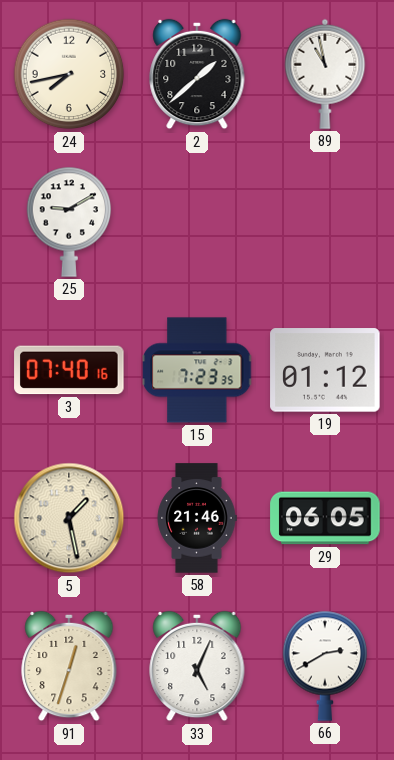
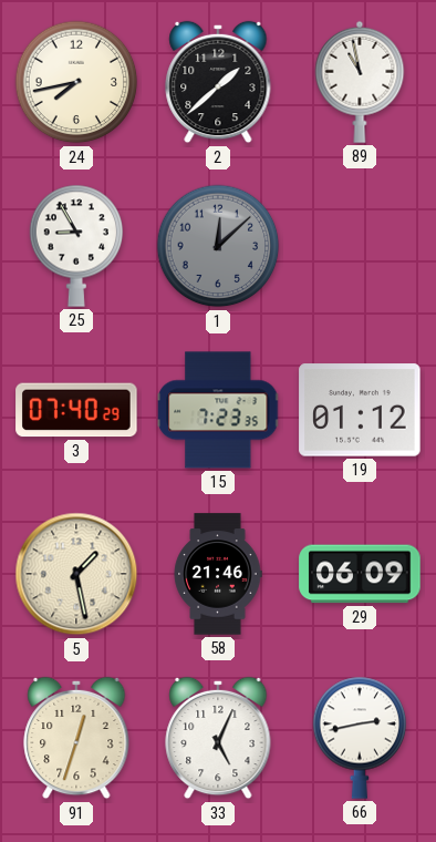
25: 9:10 -> 8:55 (76, 246)
1: none -> 12:08 (218, 246)
3: 07:40:16 -> 07:40:29 (76, 410)
29: 06:05 -> 06:09 (360, 574)
66: 2:40 -> 2:43 (360, 738)
